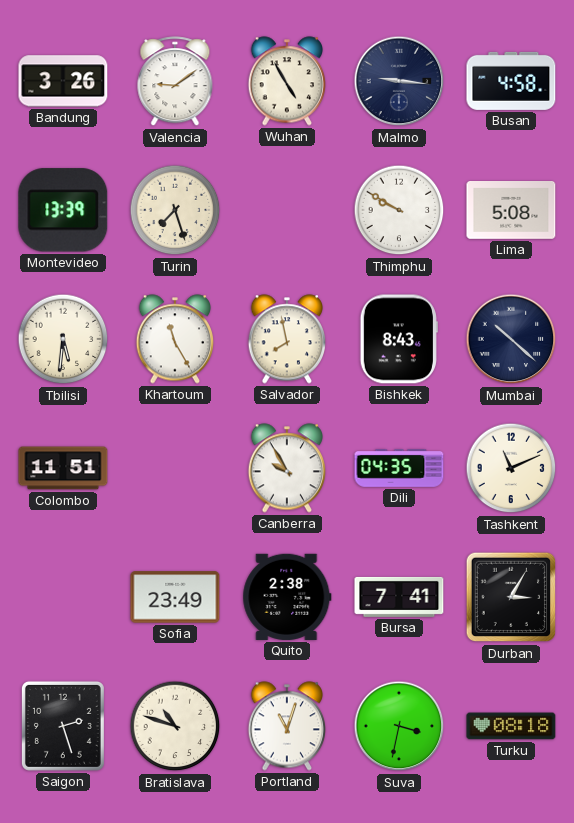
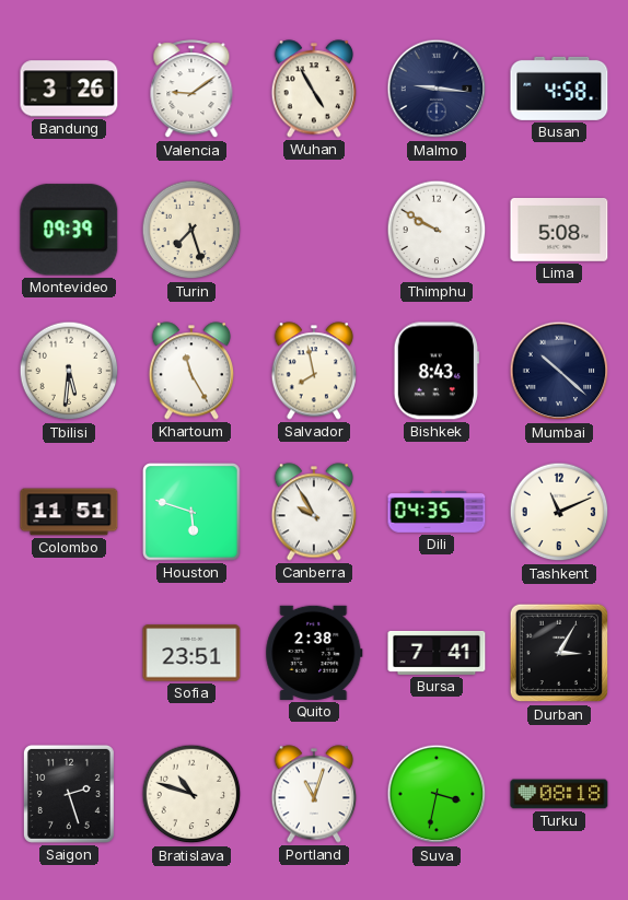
Montevideo: 13:39 -> 09:39 (69, 230)
Houston: none -> 5:48 (193, 513)
Sofia: 23:49 -> 23:51 (191, 653)
